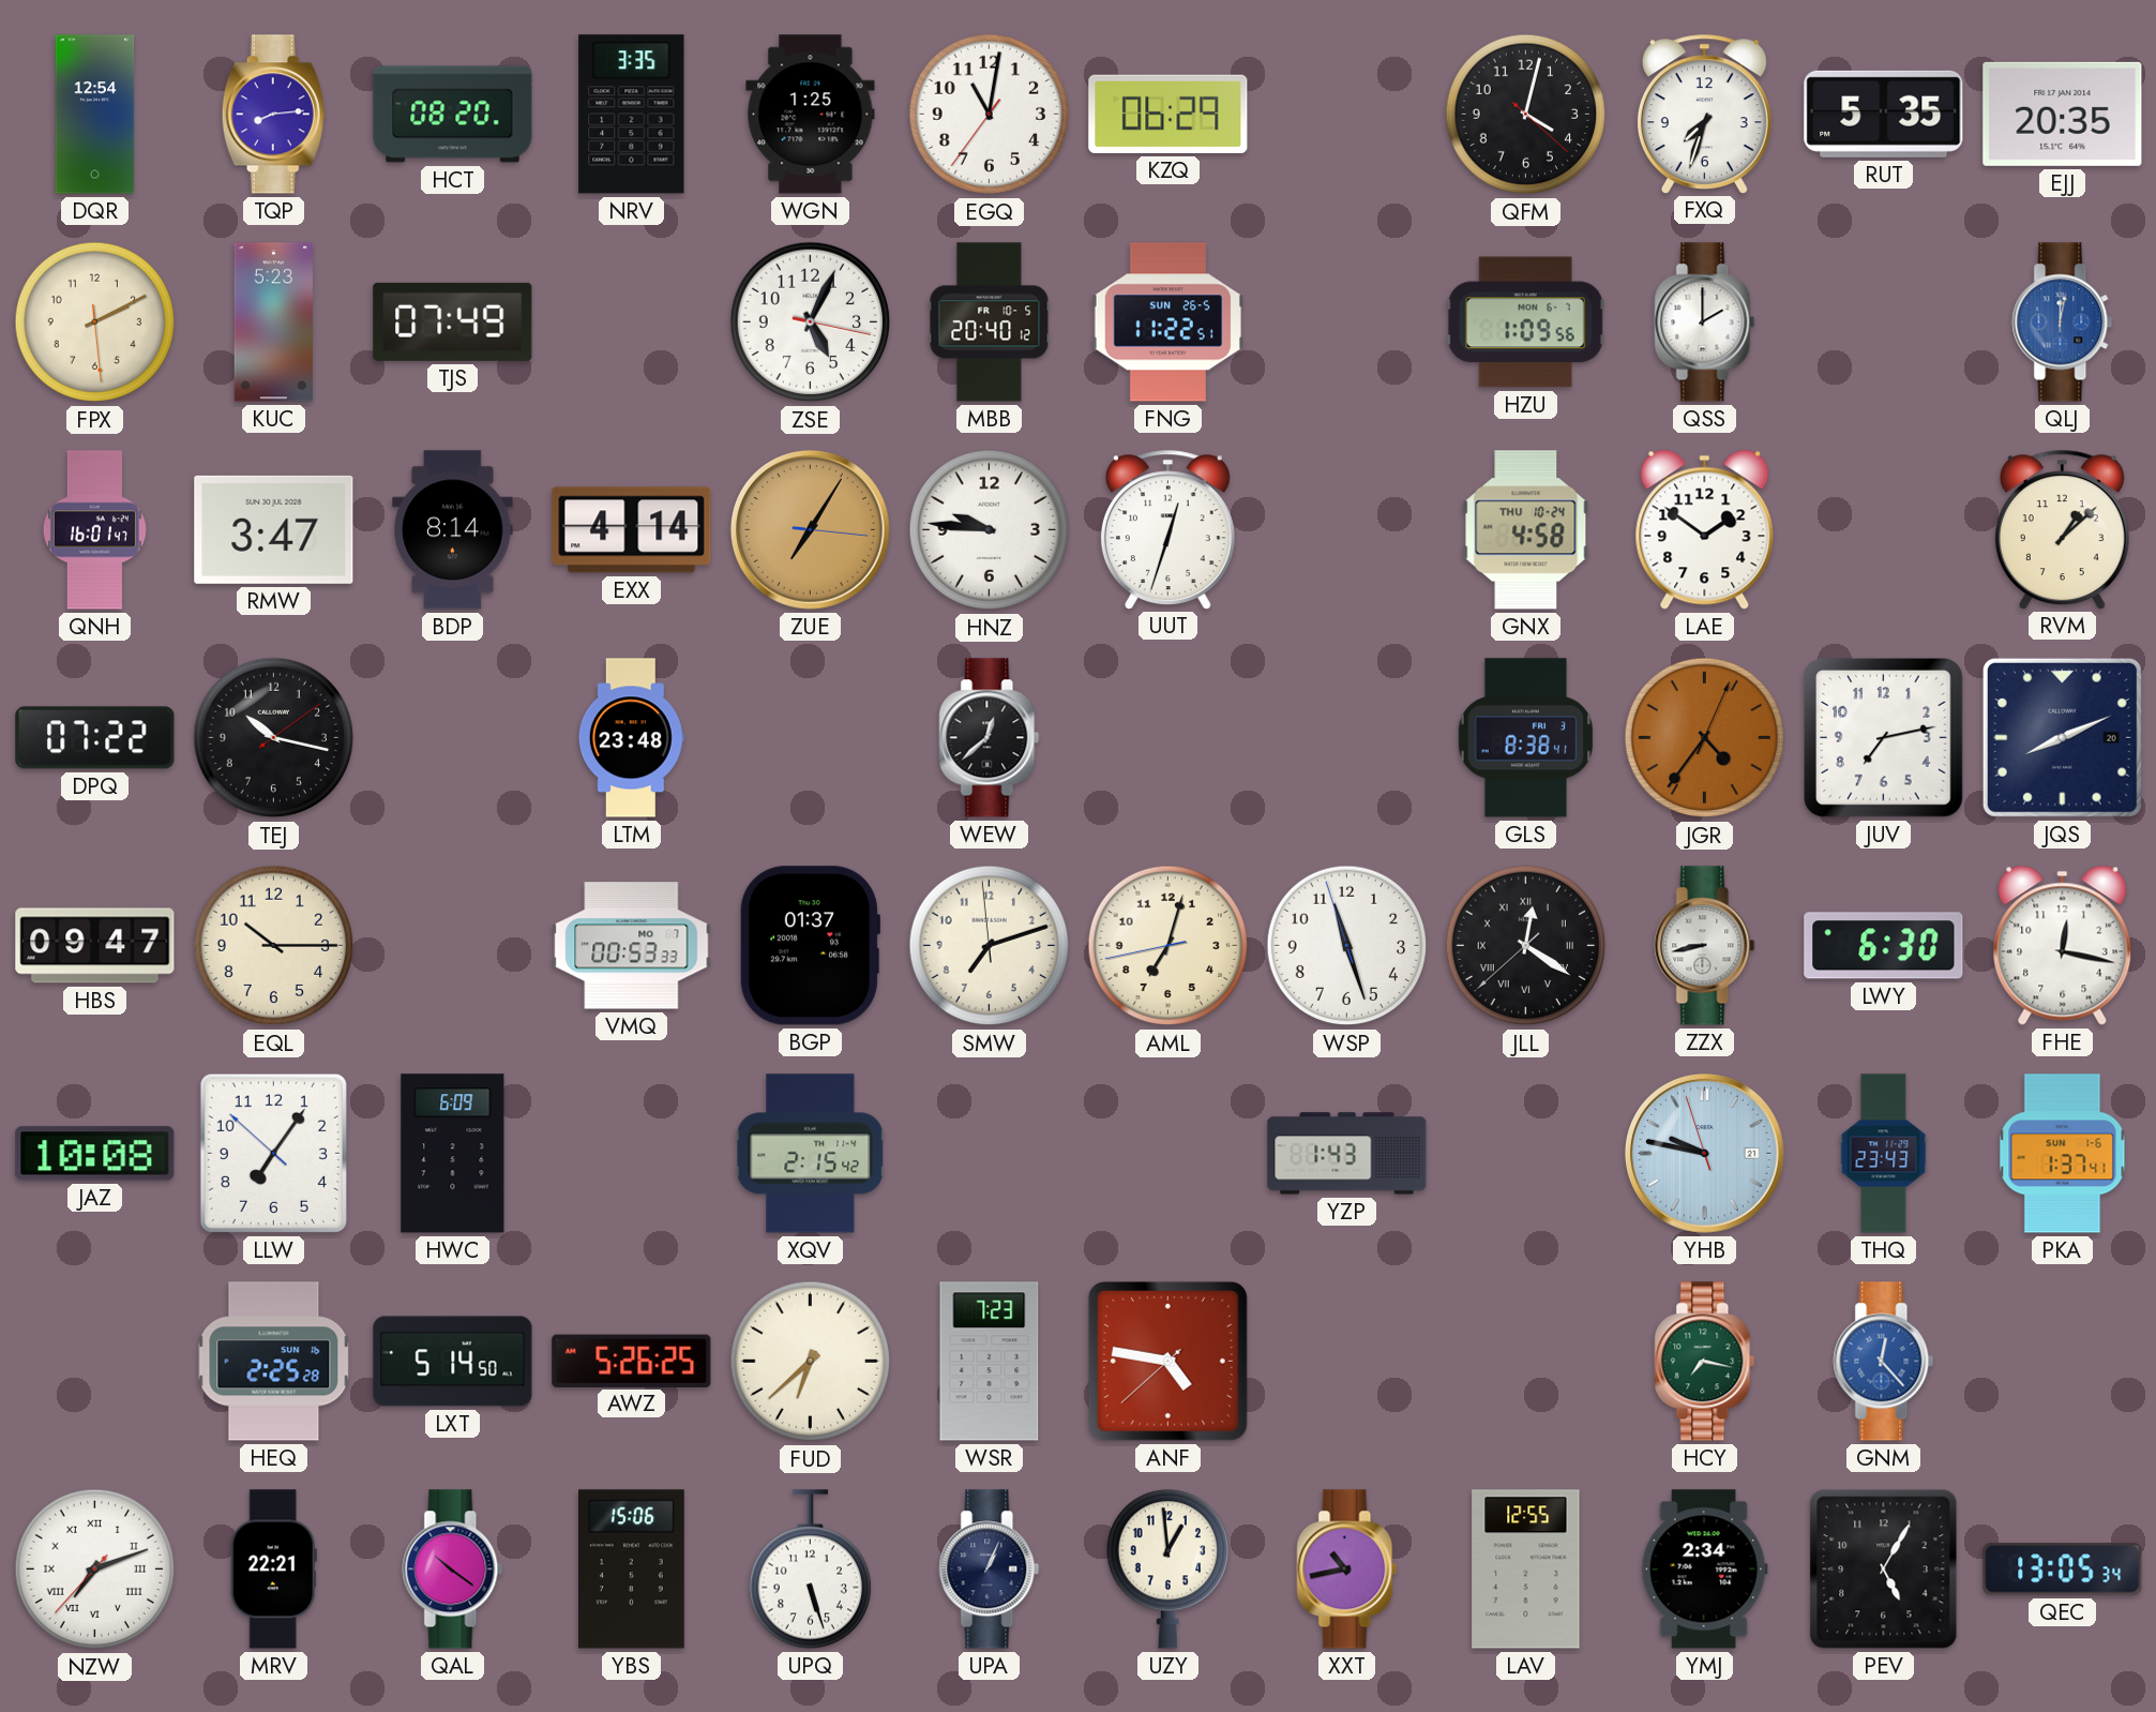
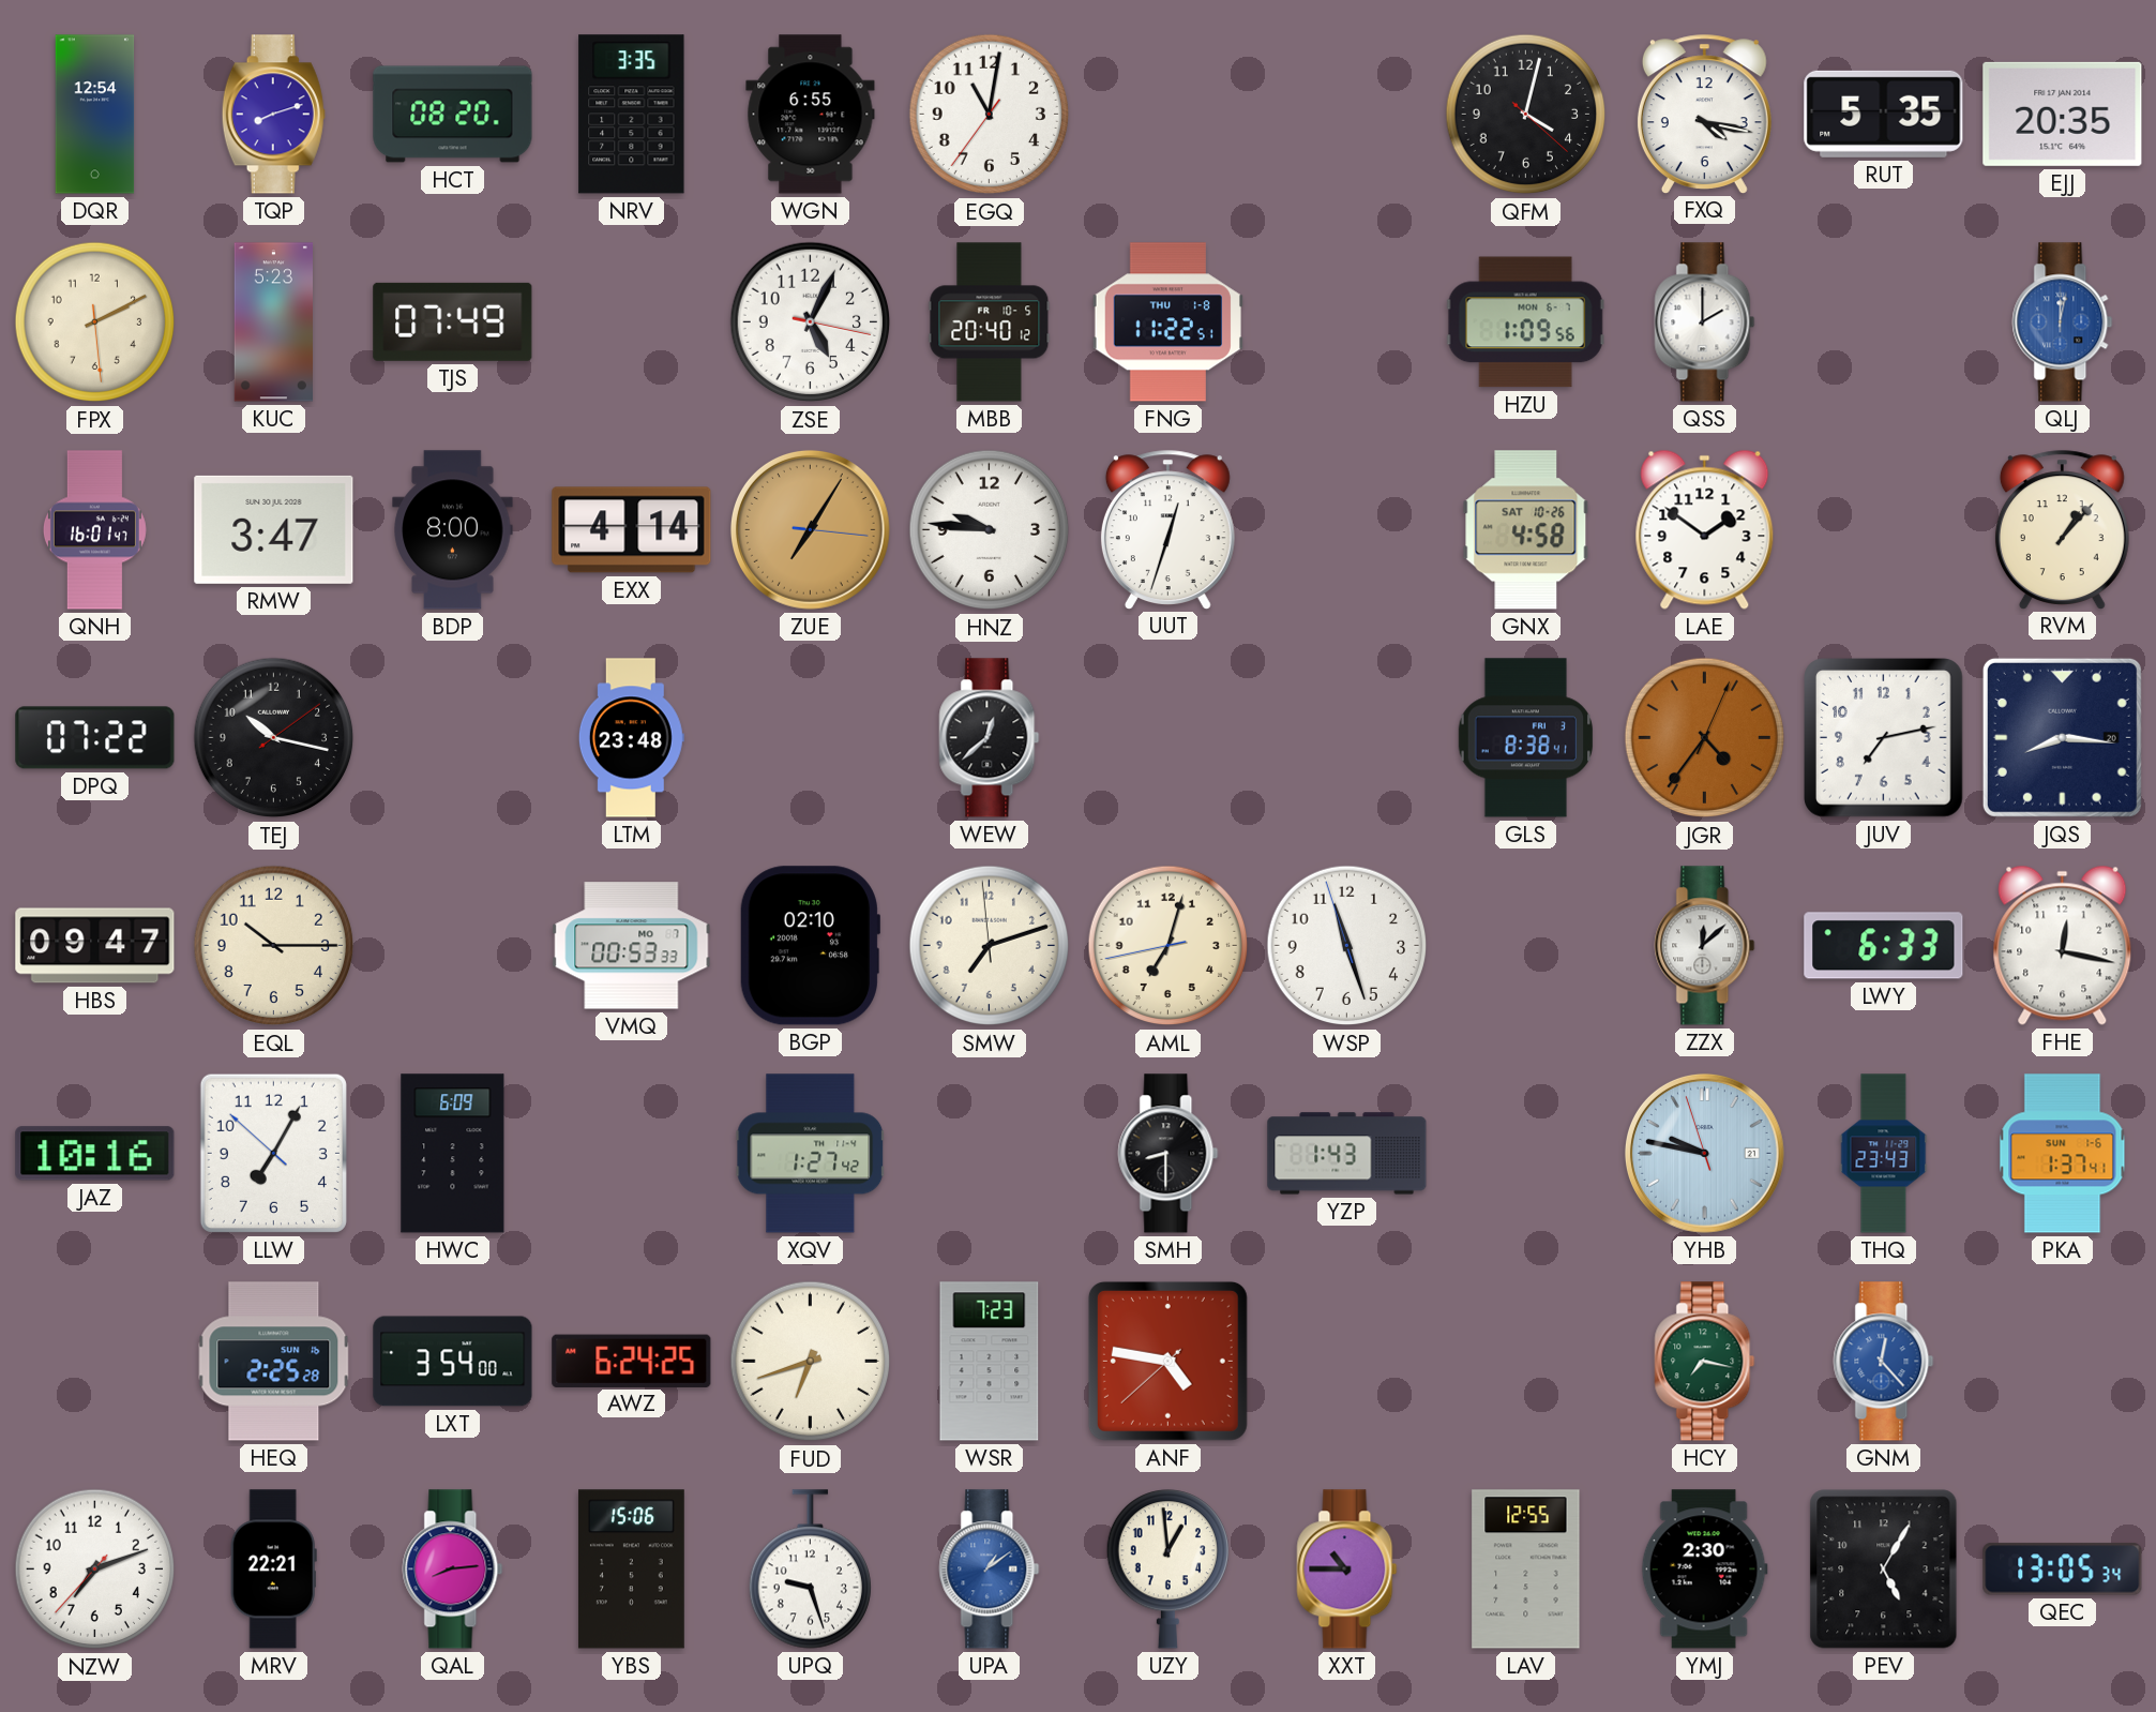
TQP: 8:14 -> 8:12 (273, 115)
WGN: 1:25 -> 6:55 (811, 115)
KZQ: 06:29 -> none (1169, 114)
FXQ: 7:33 -> 4:17 (1704, 114)
FNG date: SUN 26-5 -> THU 1-8 (1167, 322)
BDP: 8:14 -> 8:00 (453, 530)
GNX date: THU 10-24 -> SAT 10-26 (1526, 530)
RVM: 1:08 -> 1:07 (2062, 529)
JQS: 8:11 -> 8:16 (2062, 737)
BGP: 01:37 -> 02:10 (810, 946)
JLL: 12:20 -> none (1526, 946)
ZZX: 8:43 -> 12:08 (1705, 946)
LWY: 6:30 -> 6:33 (1884, 946)
JAZ: 10:08 -> 10:16 (95, 1154)
LLW: 7:05 -> 7:04 (273, 1153)
XQV: 2:15 -> 1:27 (811, 1154)
SMH: none -> 8:30 (1169, 1154)
LXT: 5:14 -> 3:54 (453, 1362)
AWZ: 5:26 -> 6:24 (632, 1361)
FUD: 6:38 -> 6:42 (811, 1362)
NZW numerals: Roman -> Arabic (95, 1570)
QAL: 10:21 -> 8:14 (453, 1570)
UPQ: 5:27 -> 9:27 (810, 1570)
UPA: 1:04 -> 1:09 (990, 1570)
UPA dial: navy -> blue (990, 1570)
XXT: 10:43 -> 10:45 (1347, 1570)
YMJ: 2:34 -> 2:30 (1704, 1570)
